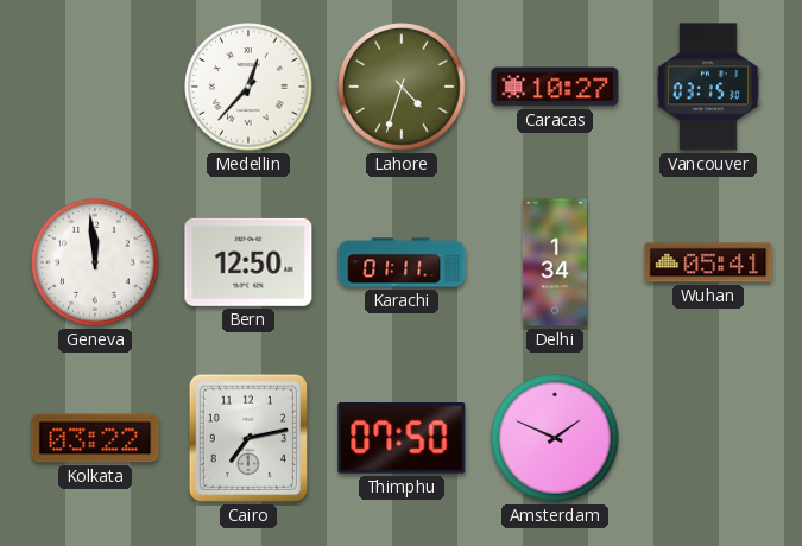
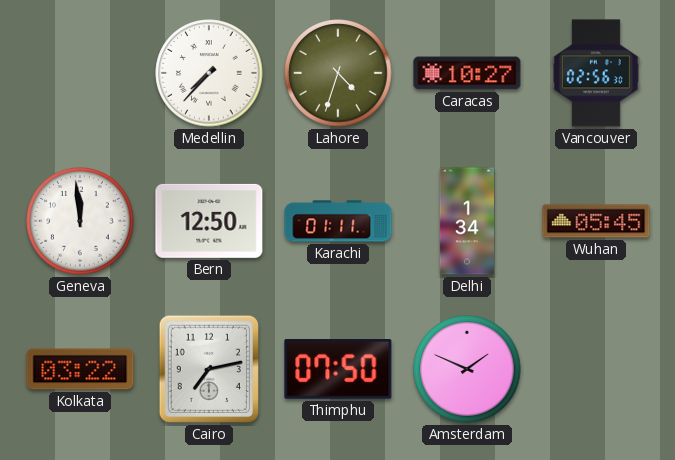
Medellin: 12:37 -> 7:37 (209, 73)
Vancouver: 03:15 -> 02:56 (596, 73)
Wuhan: 05:41 -> 05:45 (596, 221)
